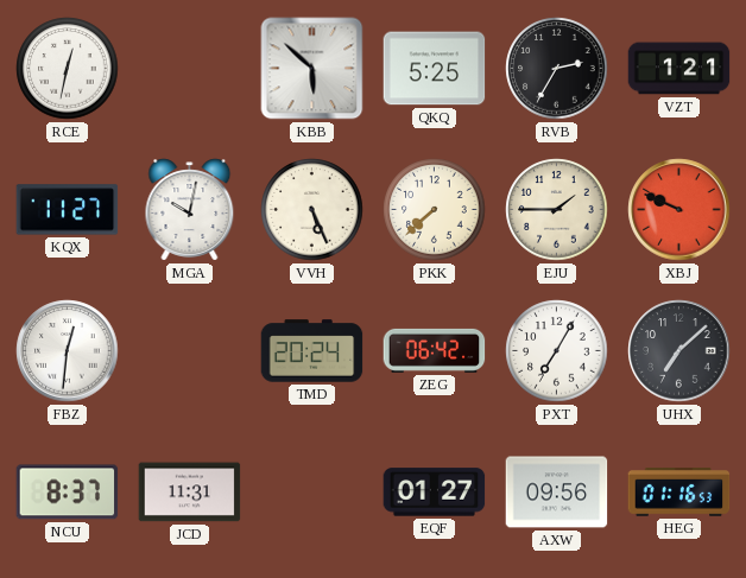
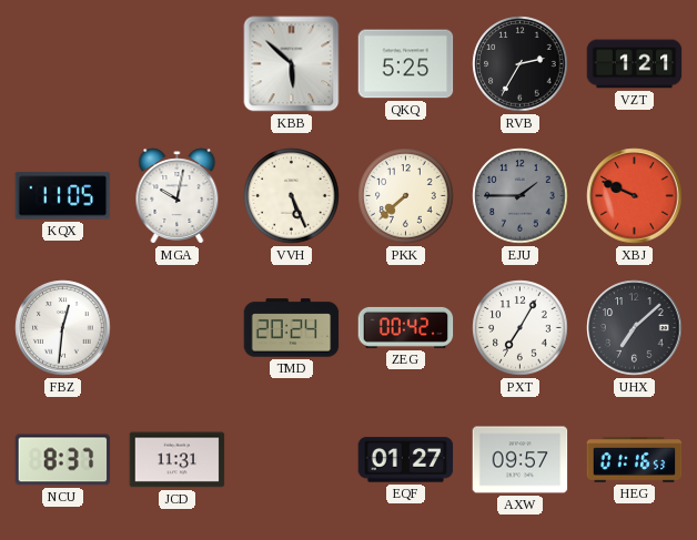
RCE: 12:32 -> none (68, 69)
KQX: 11:27 -> 11:05 (63, 196)
EJU dial: cream -> grey (521, 196)
ZEG: 06:42 -> 00:42 (406, 327)
AXW: 09:56 -> 09:57 (521, 460)
